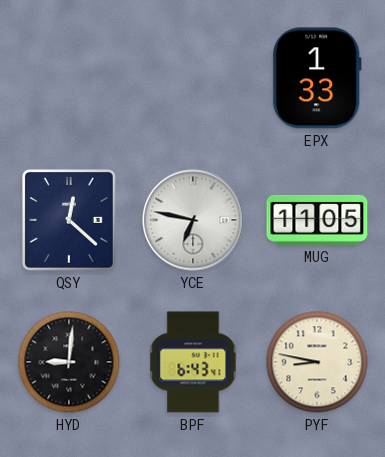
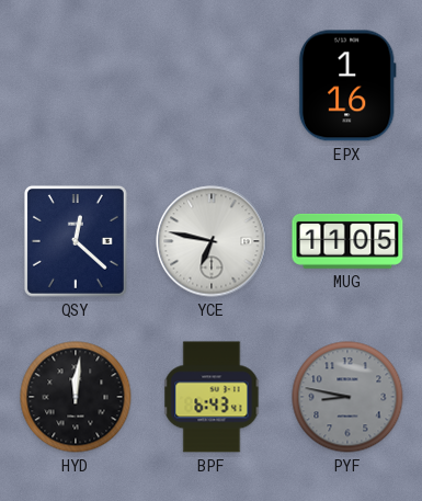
EPX: 1:33 -> 1:16 (347, 86)
HYD: 9:01 -> 12:01 (76, 397)
PYF dial: cream -> grey (347, 397)
